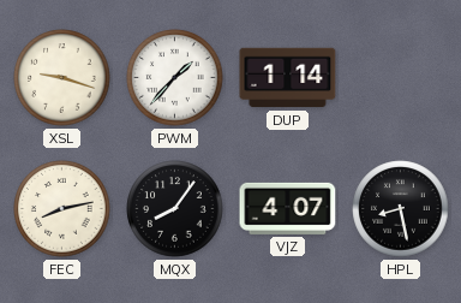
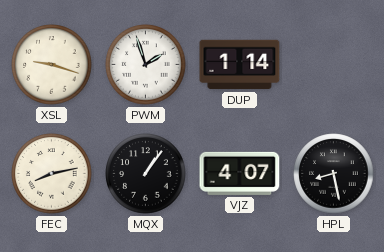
PWM: 1:37 -> 1:57 (146, 65)
MQX: 8:06 -> 1:06 (146, 174)
